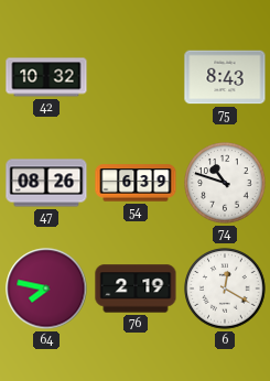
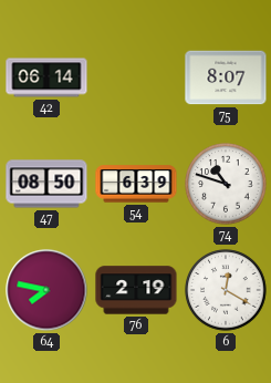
42: 10:32 -> 06:14 (46, 77)
75: 8:43 -> 8:07 (226, 77)
47: 08:26 -> 08:50 (46, 184)
